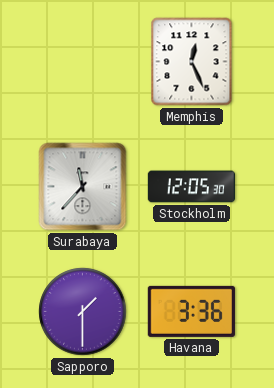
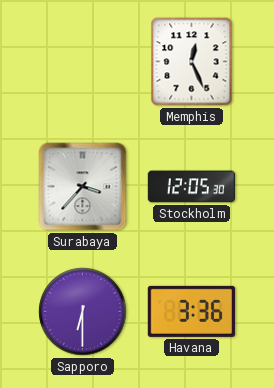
Surabaya: 11:37 -> 3:37 (83, 187)
Sapporo: 1:30 -> 6:30 (83, 312)
